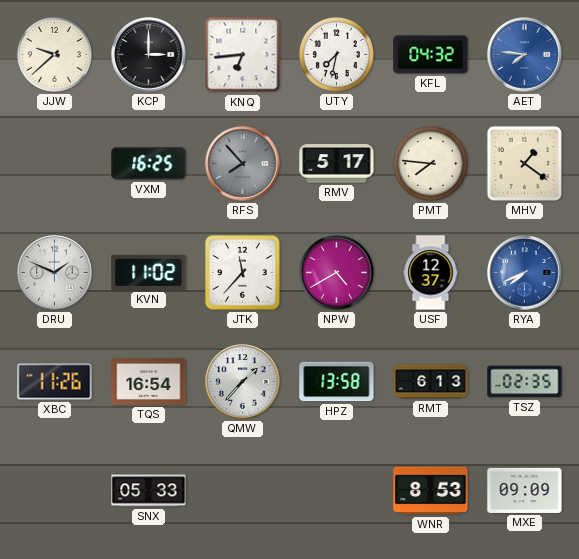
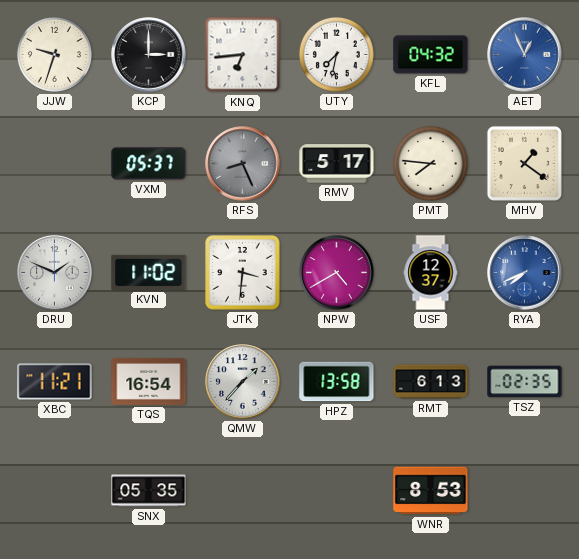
JJW: 9:38 -> 9:33 (54, 54)
AET: 7:46 -> 12:56 (525, 55)
VXM: 16:25 -> 05:37 (149, 164)
RFS: 7:53 -> 8:26 (243, 164)
JTK: 11:37 -> 3:31 (243, 273)
XBC: 11:26 -> 11:21 (55, 382)
SNX: 05:33 -> 05:35 (149, 491)
MXE: 09:09 -> none (525, 490)
